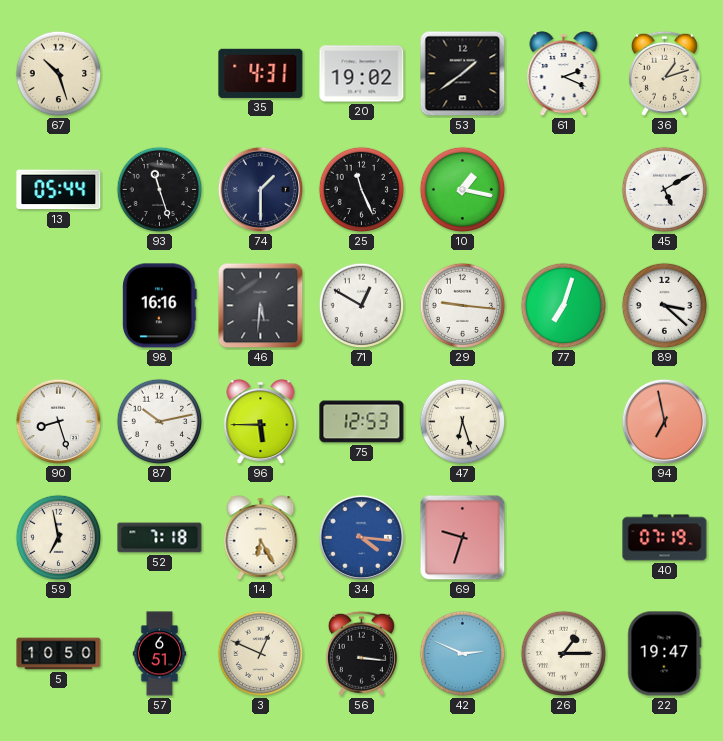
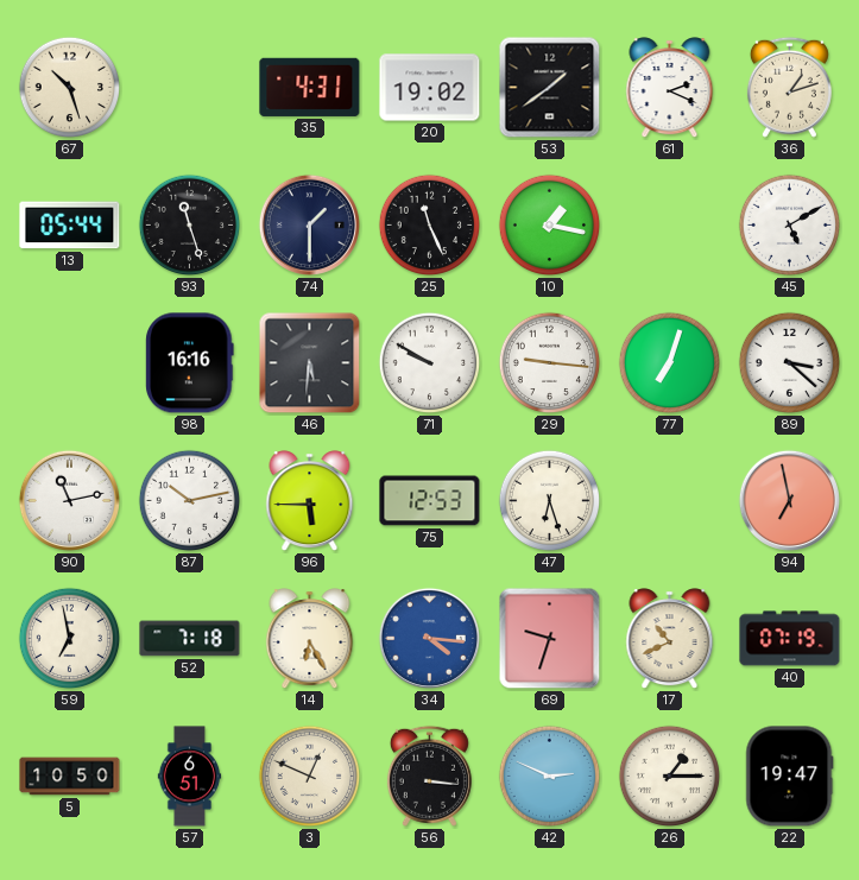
71: 12:50 -> 9:50 (430, 363)
90: 8:27 -> 11:13 (69, 500)
17: none -> 10:41 (670, 639)
